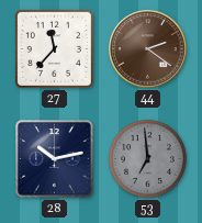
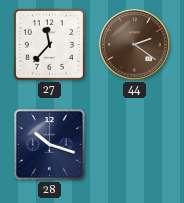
28: 10:13 -> 10:18 (50, 145)
53: 6:59 -> none (147, 158)
